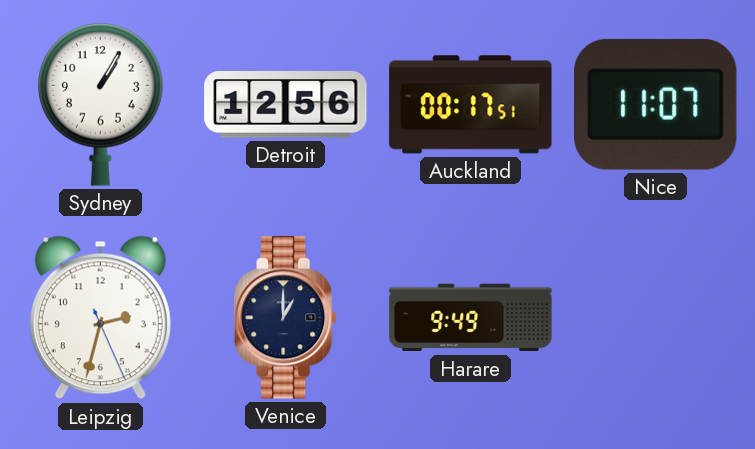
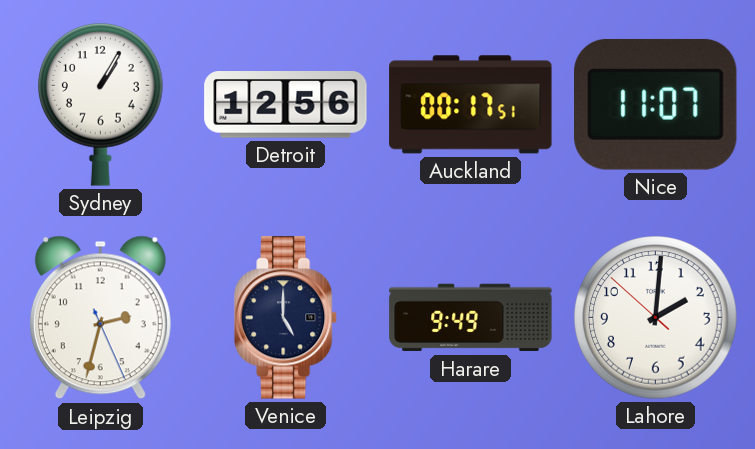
Venice: 1:00 -> 5:00 (287, 318)
Lahore: none -> 2:00 (656, 318)
